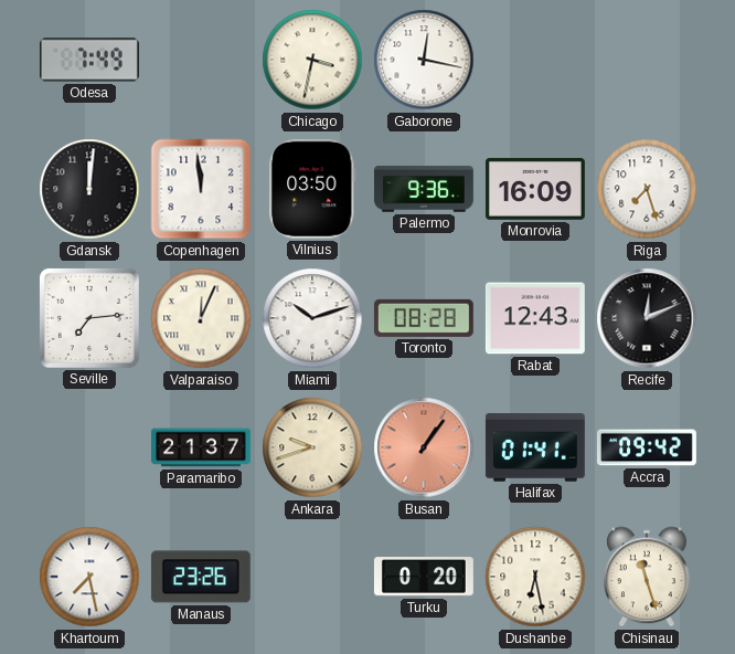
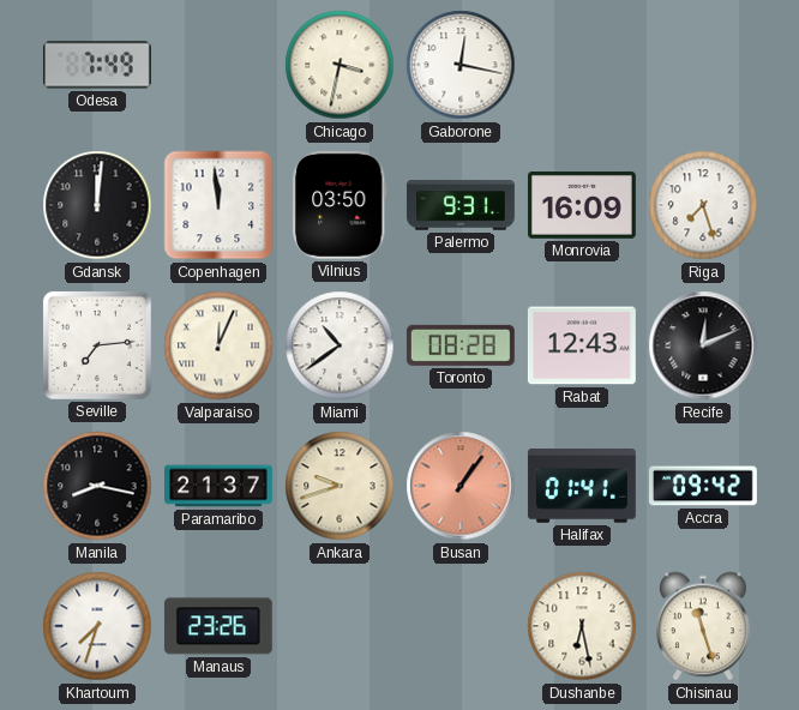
Palermo: 9:36 -> 9:31 (461, 205)
Miami: 10:12 -> 10:39 (340, 345)
Manila: none -> 8:17 (97, 486)
Khartoum: 7:28 -> 7:33 (97, 626)
Turku: 0:20 -> none (424, 577)
